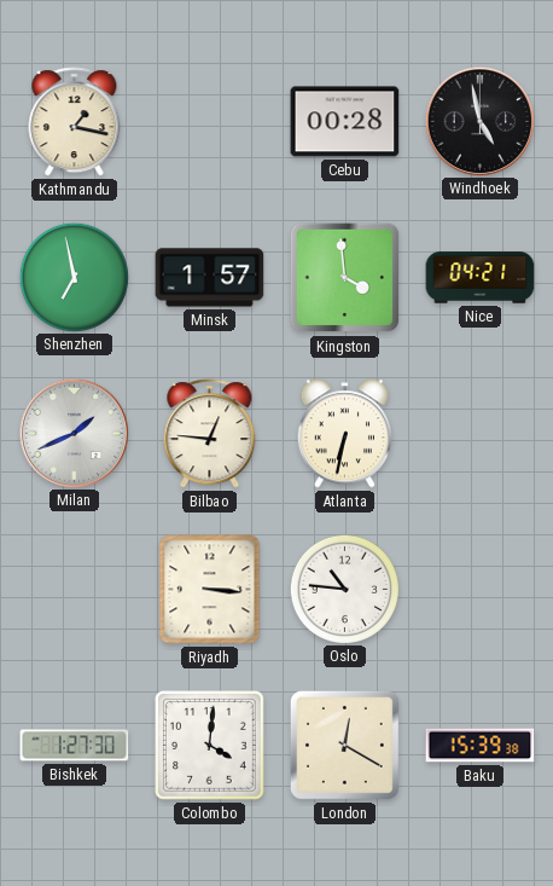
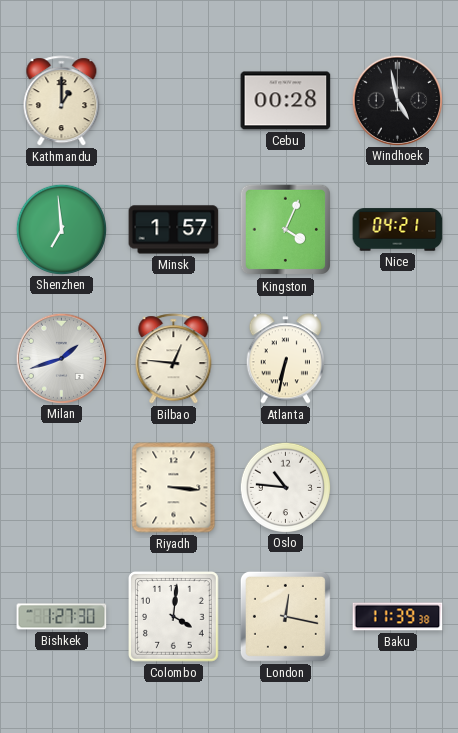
Kathmandu: 1:17 -> 1:00 (62, 101)
Shenzhen: 6:58 -> 6:59 (61, 229)
Kingston: 3:59 -> 4:04 (285, 230)
Milan: 1:41 -> 1:42 (61, 358)
London: 12:20 -> 12:17 (285, 616)
Baku: 15:39 -> 11:39 (398, 617)
